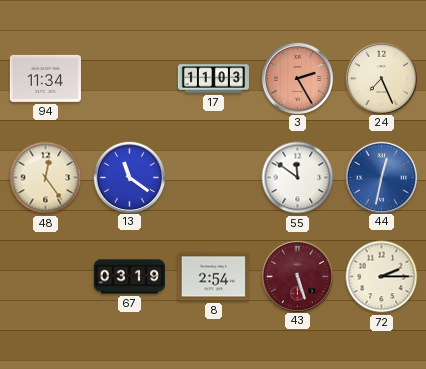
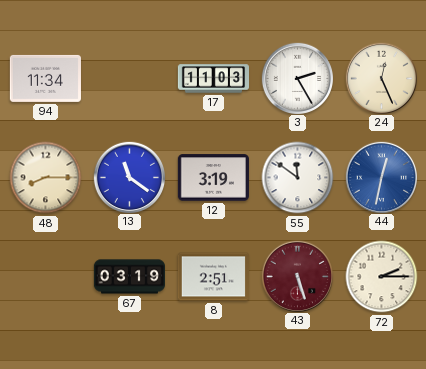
3 dial: salmon -> white (297, 78)
24: 7:26 -> 12:26 (381, 78)
48: 12:24 -> 8:15 (46, 178)
12: none -> 3:19 (213, 178)
8: 2:54 -> 2:51 (213, 277)
